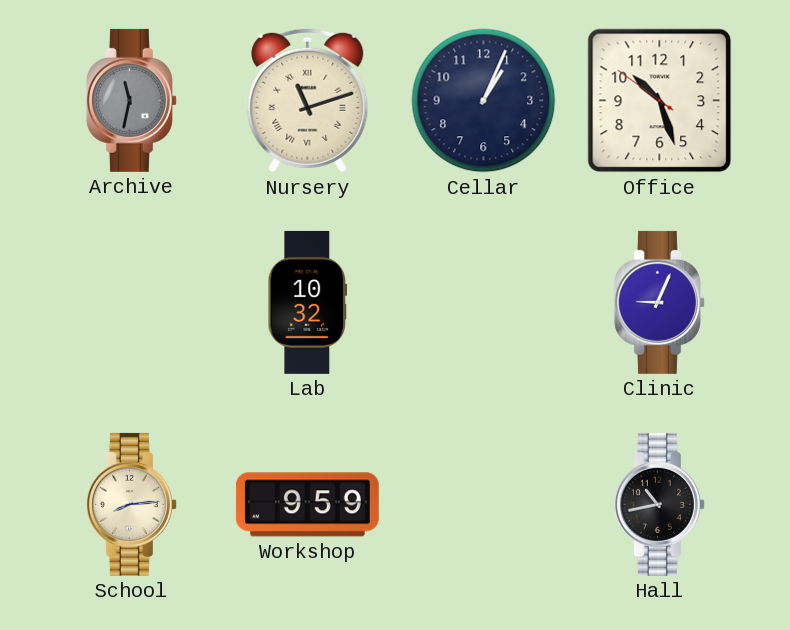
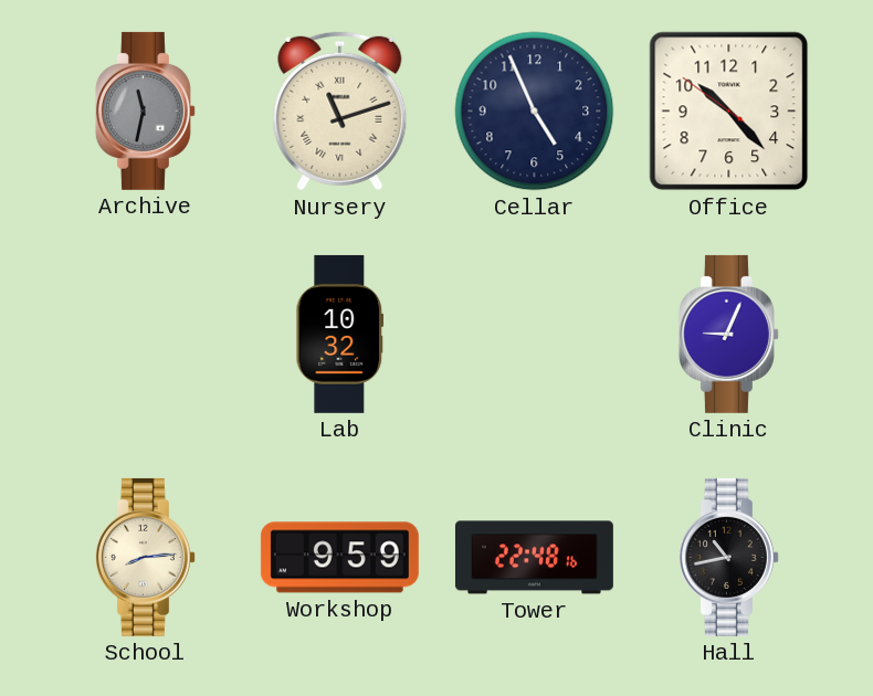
Cellar: 1:04 -> 4:56 (535, 112)
Office: 10:26 -> 10:22 (729, 112)
Tower: none -> 22:48 (534, 558)
